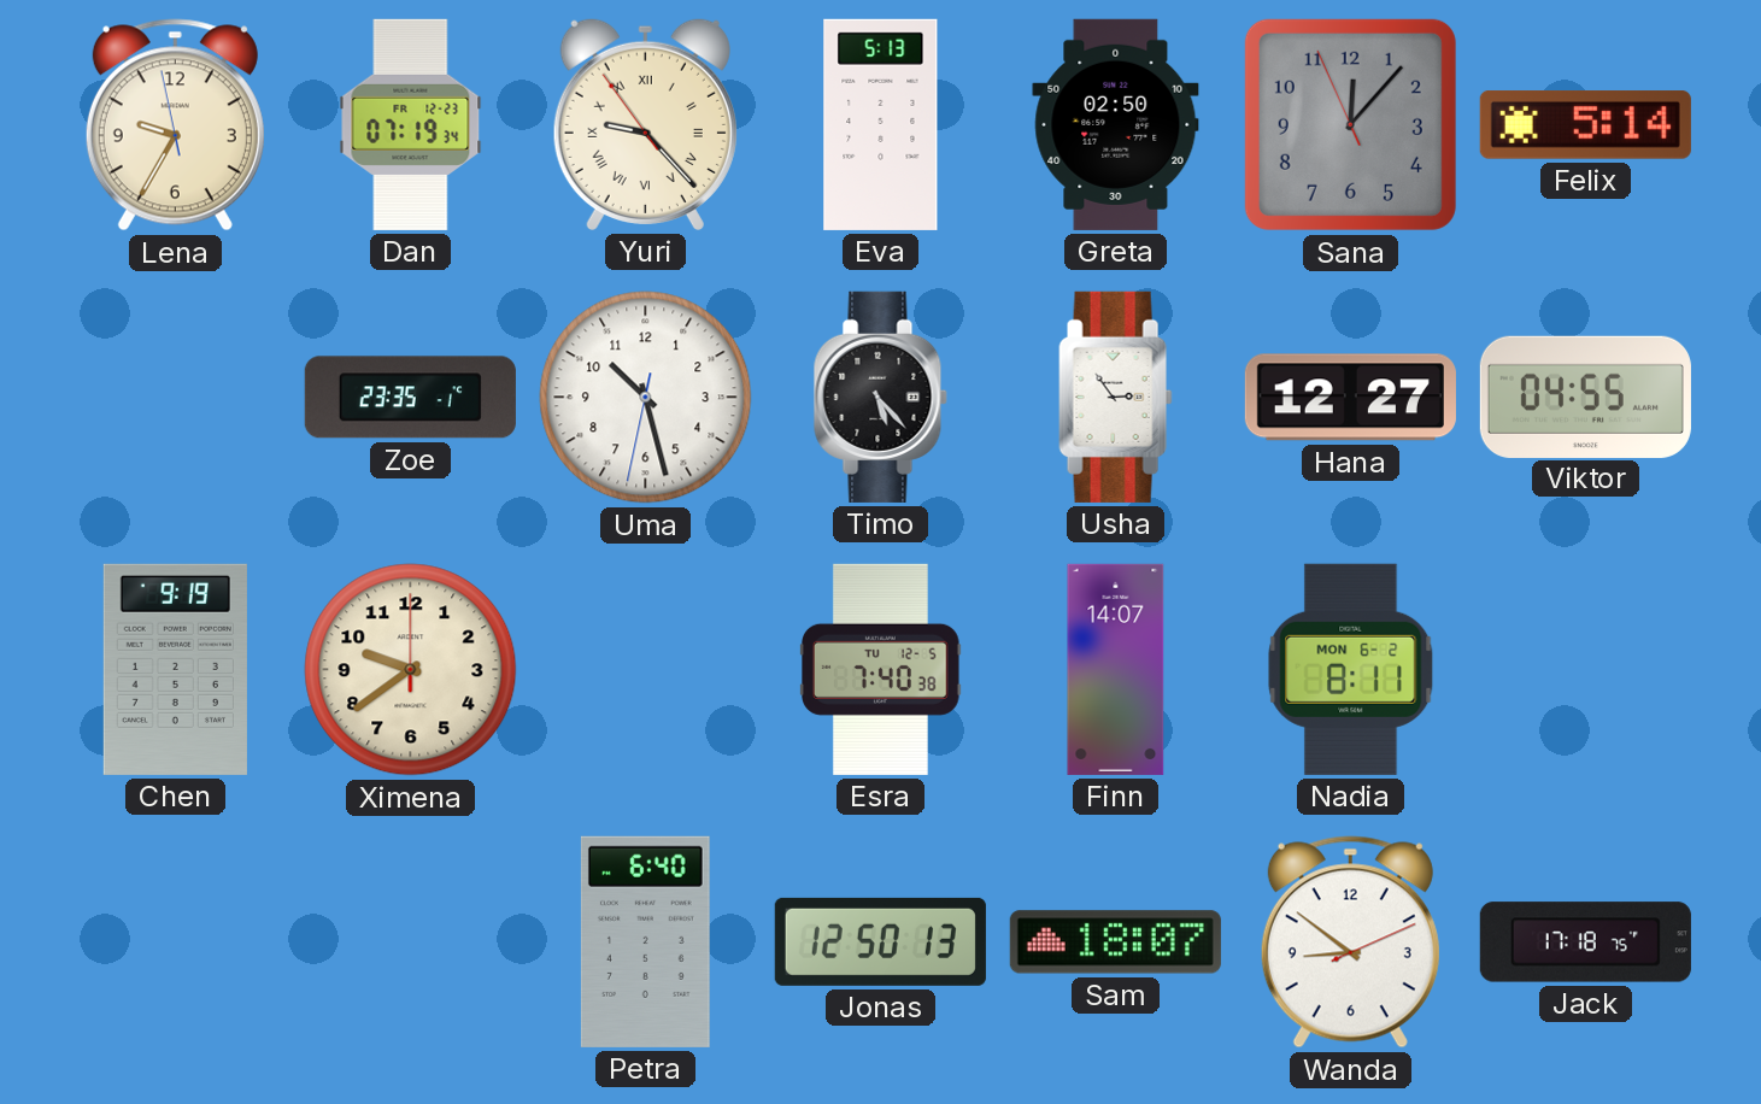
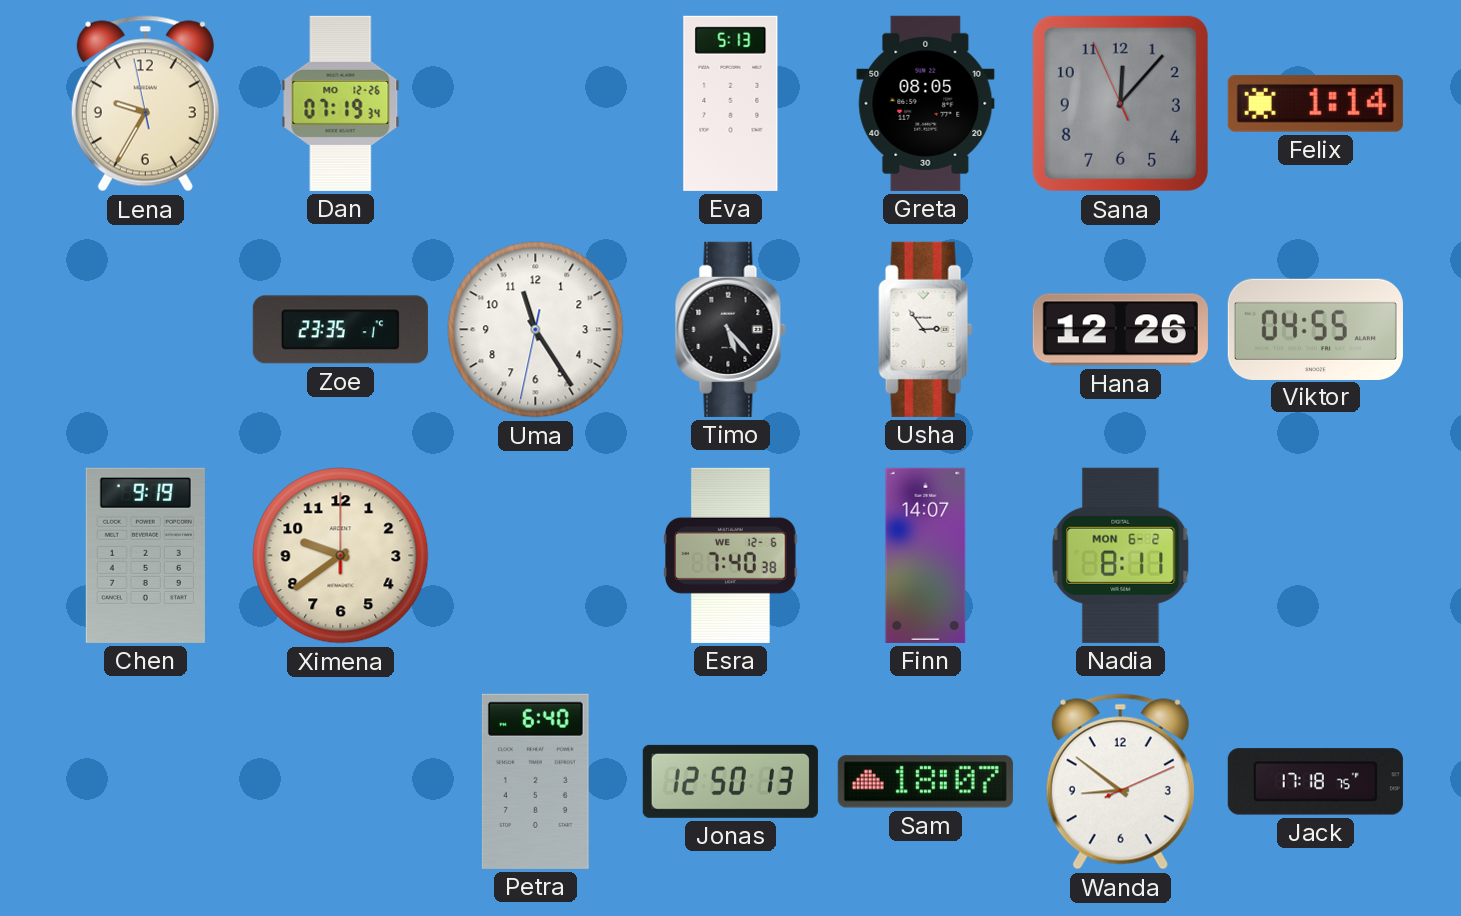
Dan date: FR 12-23 -> MO 12-26 (341, 103)
Yuri: 9:22 -> none (645, 124)
Greta: 02:50 -> 08:05 (926, 103)
Felix: 5:14 -> 1:14 (1315, 104)
Uma: 10:27 -> 11:24 (536, 330)
Hana: 12:27 -> 12:26 (1120, 330)
Esra date: TU 12-5 -> WE 12-6 (731, 555)
